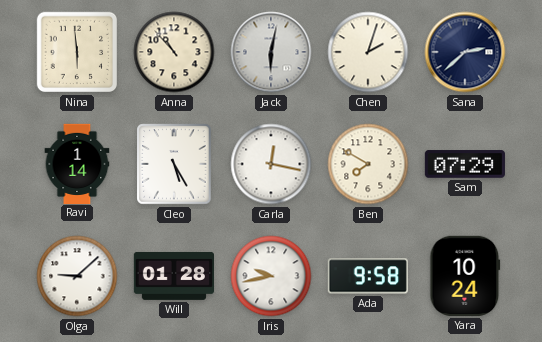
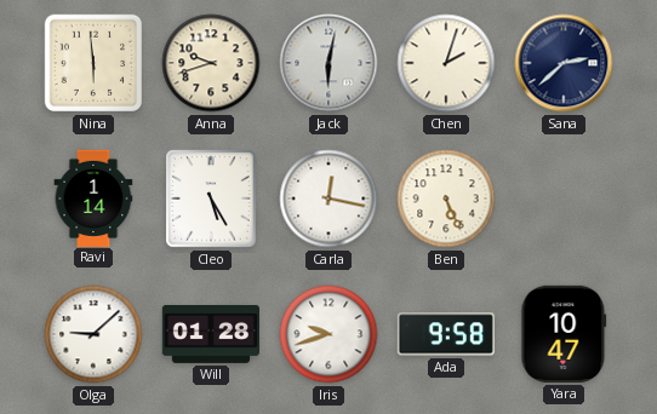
Anna: 10:53 -> 9:42 (211, 63)
Ben: 7:50 -> 5:26 (446, 199)
Sam: 07:29 -> none (465, 164)
Iris: 9:43 -> 9:42 (328, 334)
Yara: 10:24 -> 10:47 (564, 334)
